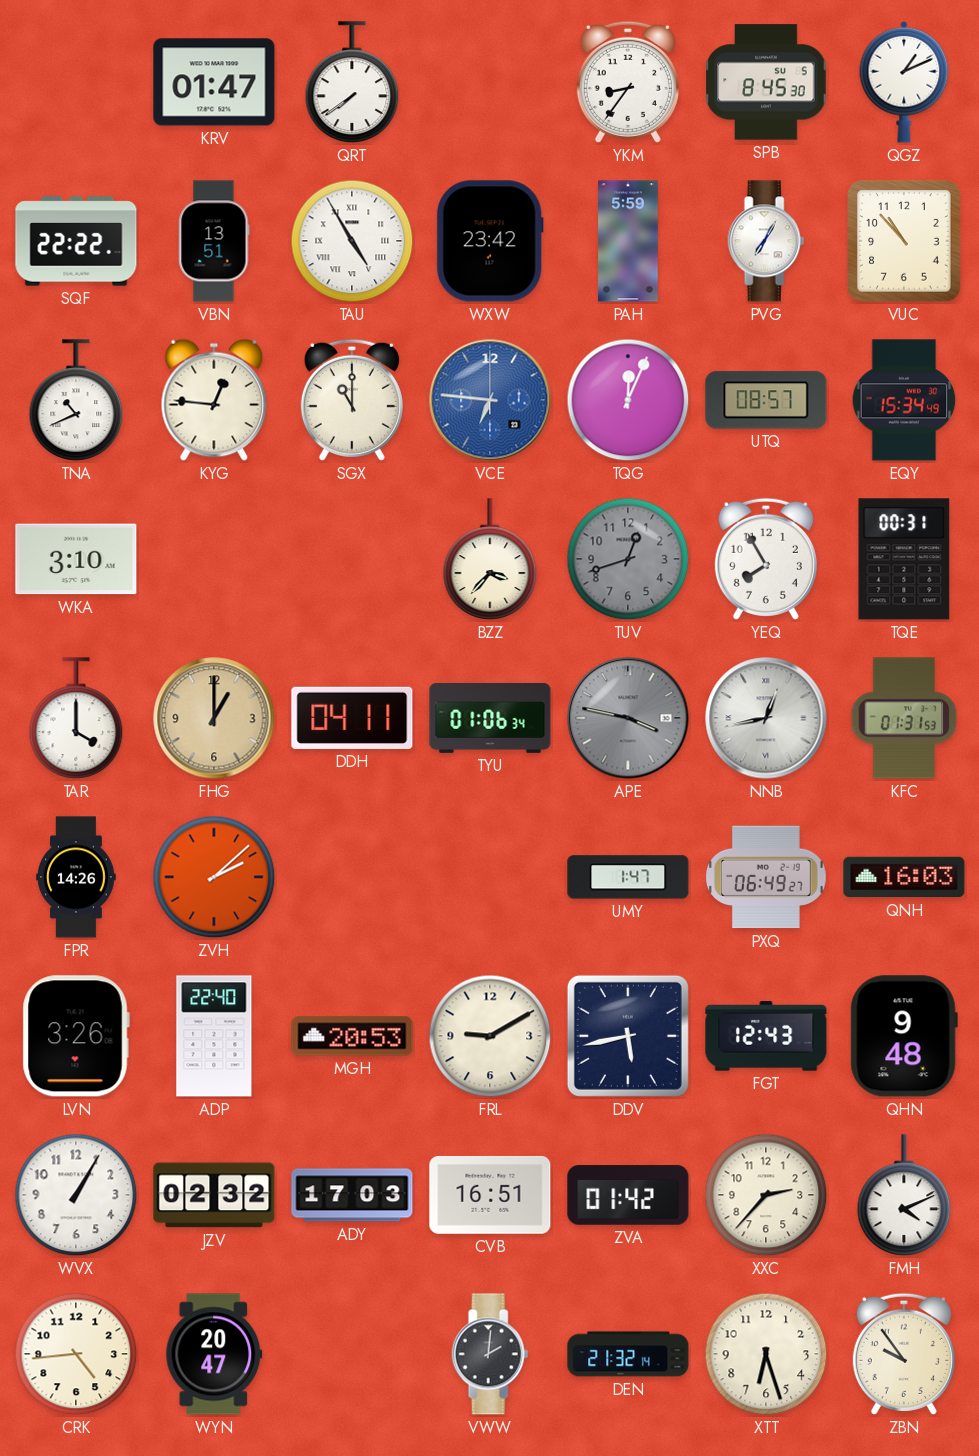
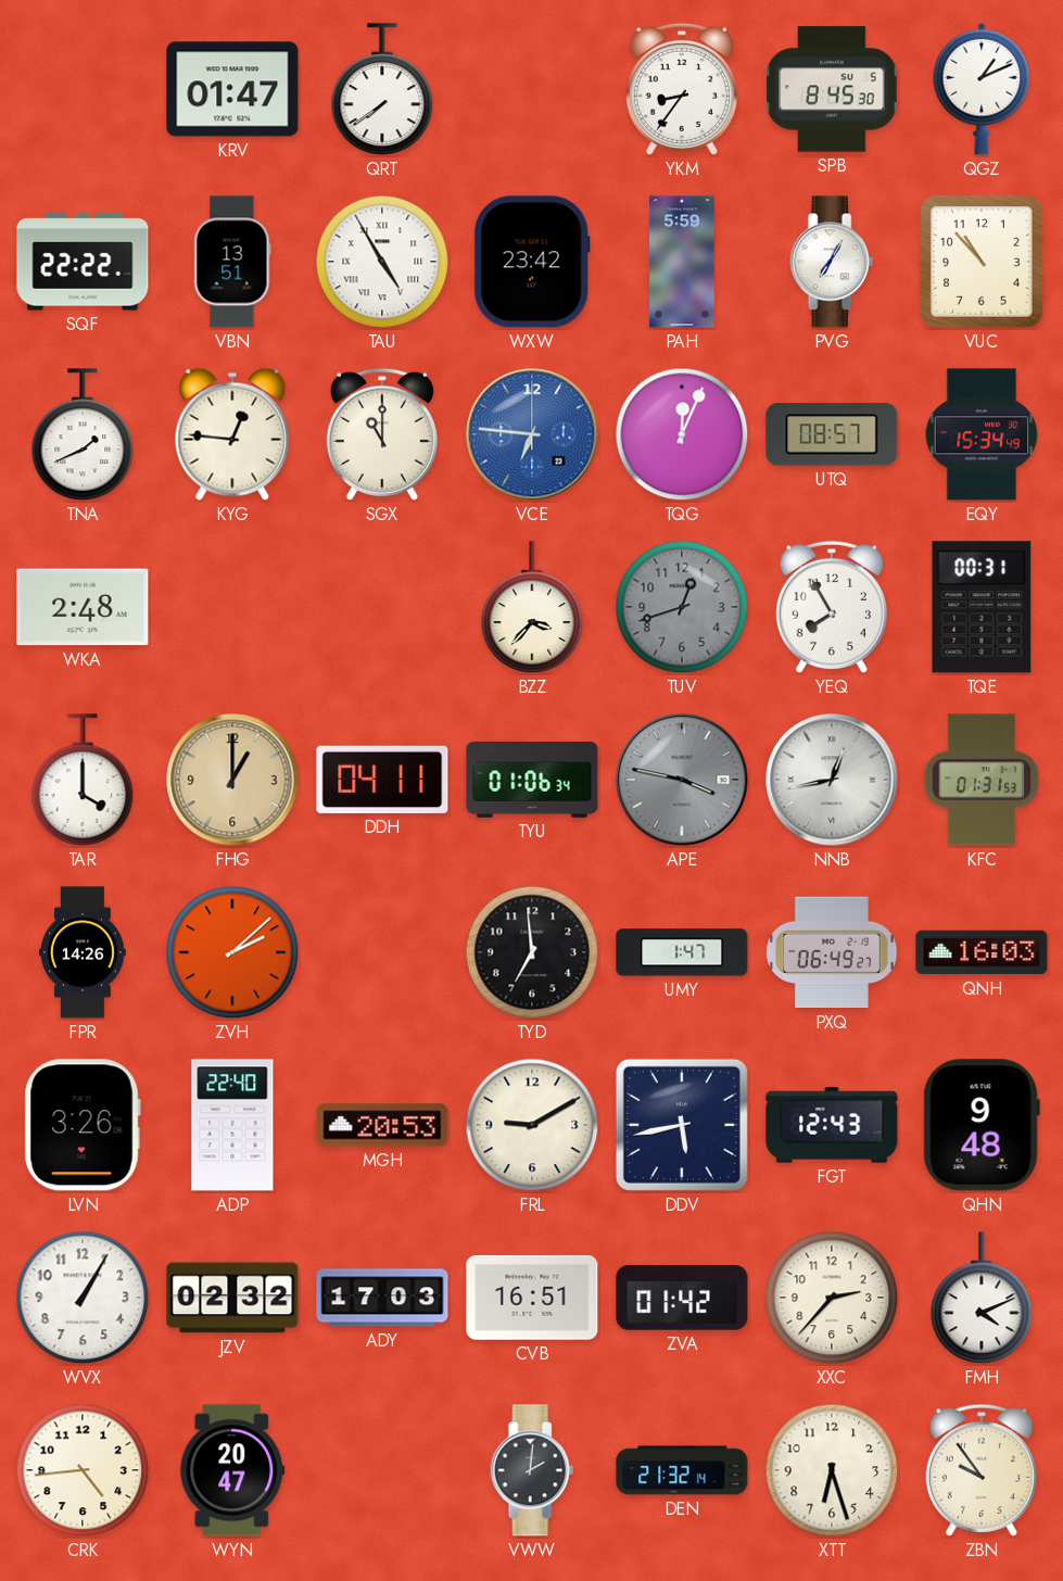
TNA: 10:41 -> 1:41 (83, 434)
WKA: 3:10 -> 2:48 (83, 607)
TYD: none -> 6:59 (532, 952)
